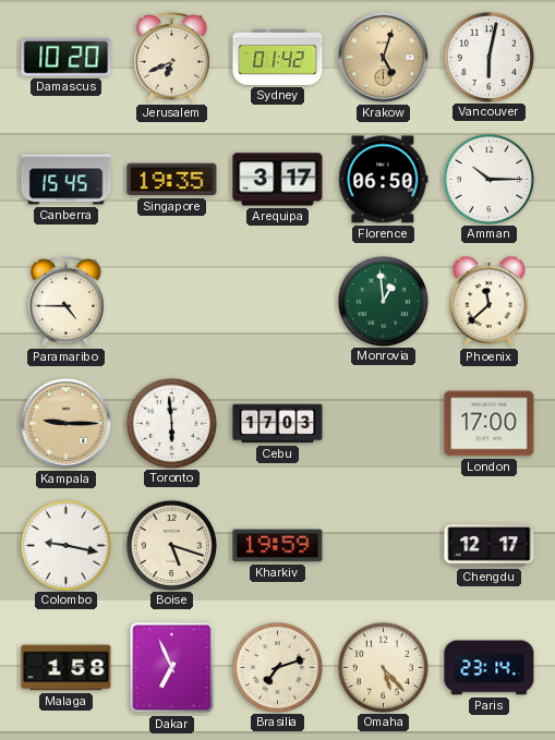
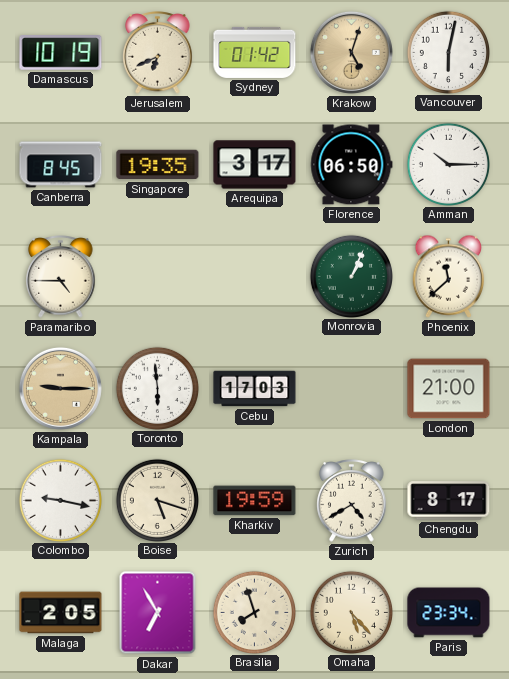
Damascus: 10:20 -> 10:19 (61, 53)
Canberra: 15:45 -> 8:45 (61, 165)
Monrovia: 12:59 -> 1:04 (351, 276)
London: 17:00 -> 21:00 (449, 389)
Zurich: none -> 4:40 (352, 501)
Chengdu: 12:17 -> 8:17 (449, 501)
Malaga: 1:58 -> 2:05 (61, 613)
Dakar: 6:56 -> 6:55 (158, 613)
Brasilia: 7:12 -> 7:57 (254, 612)
Paris: 23:14 -> 23:34 (449, 613)
